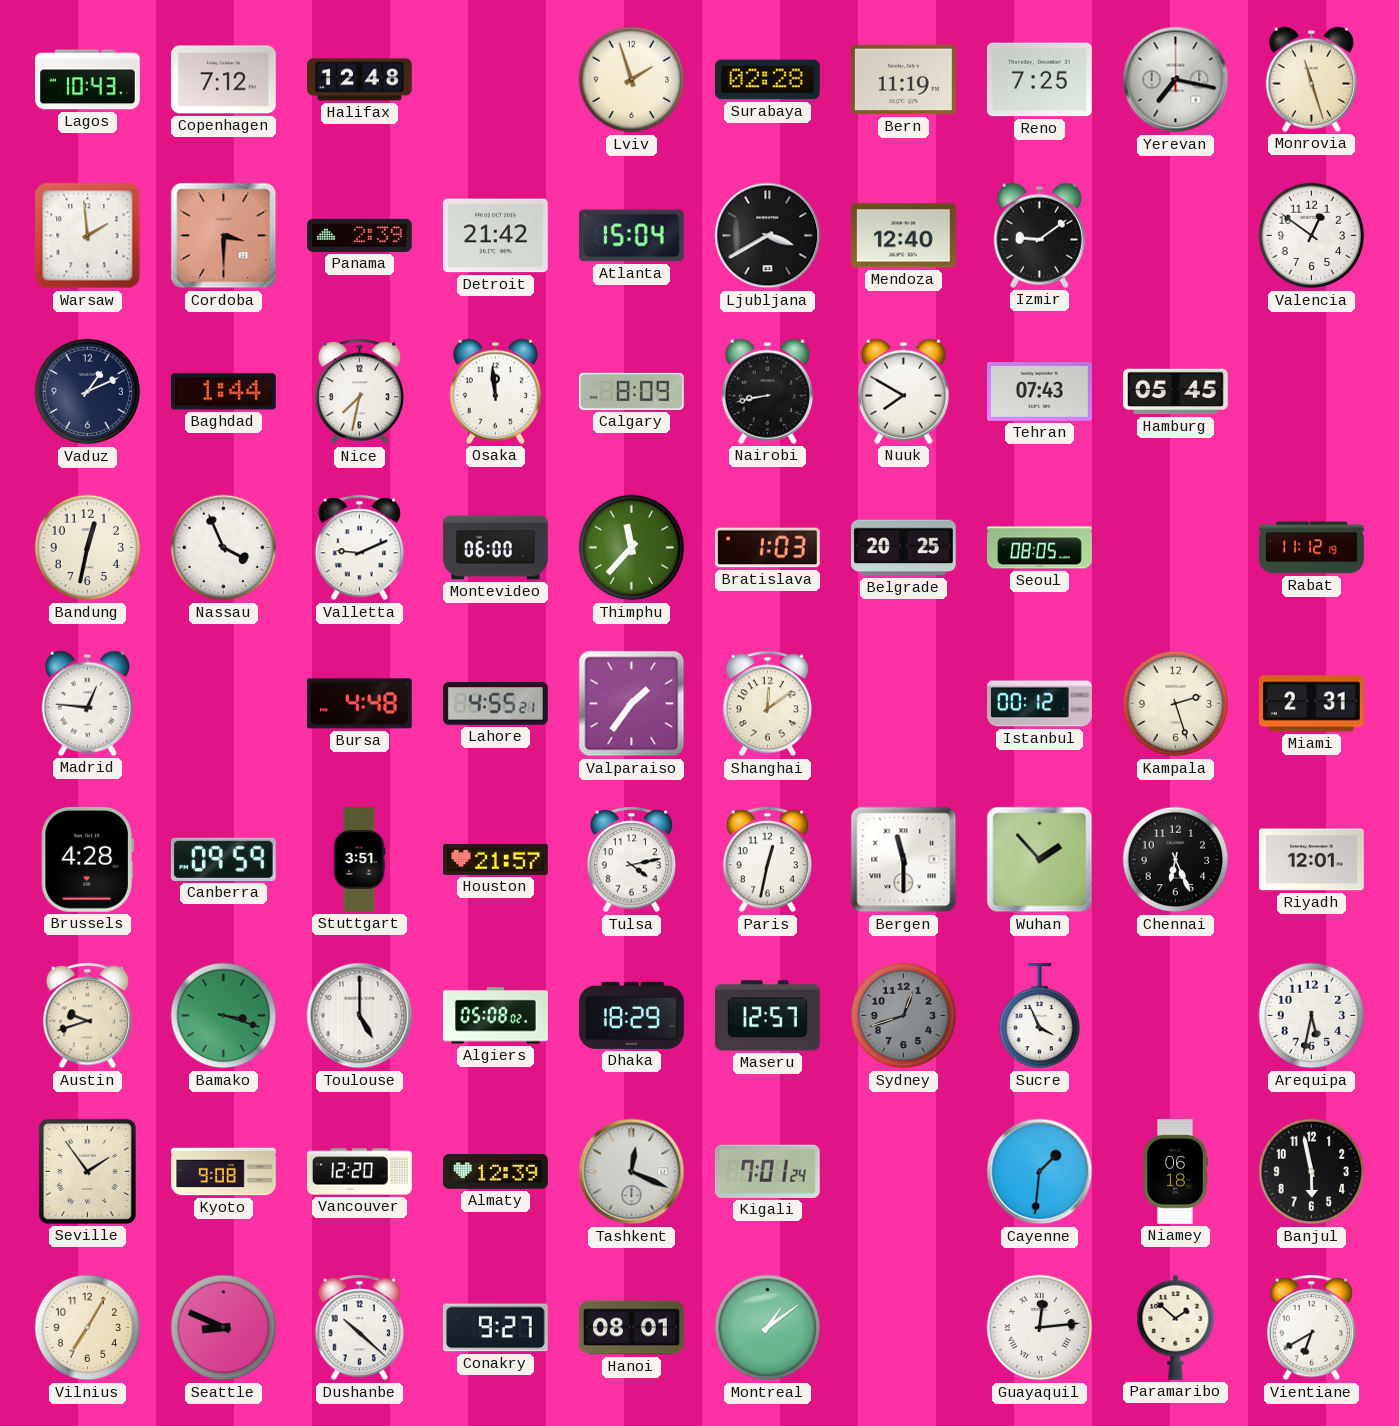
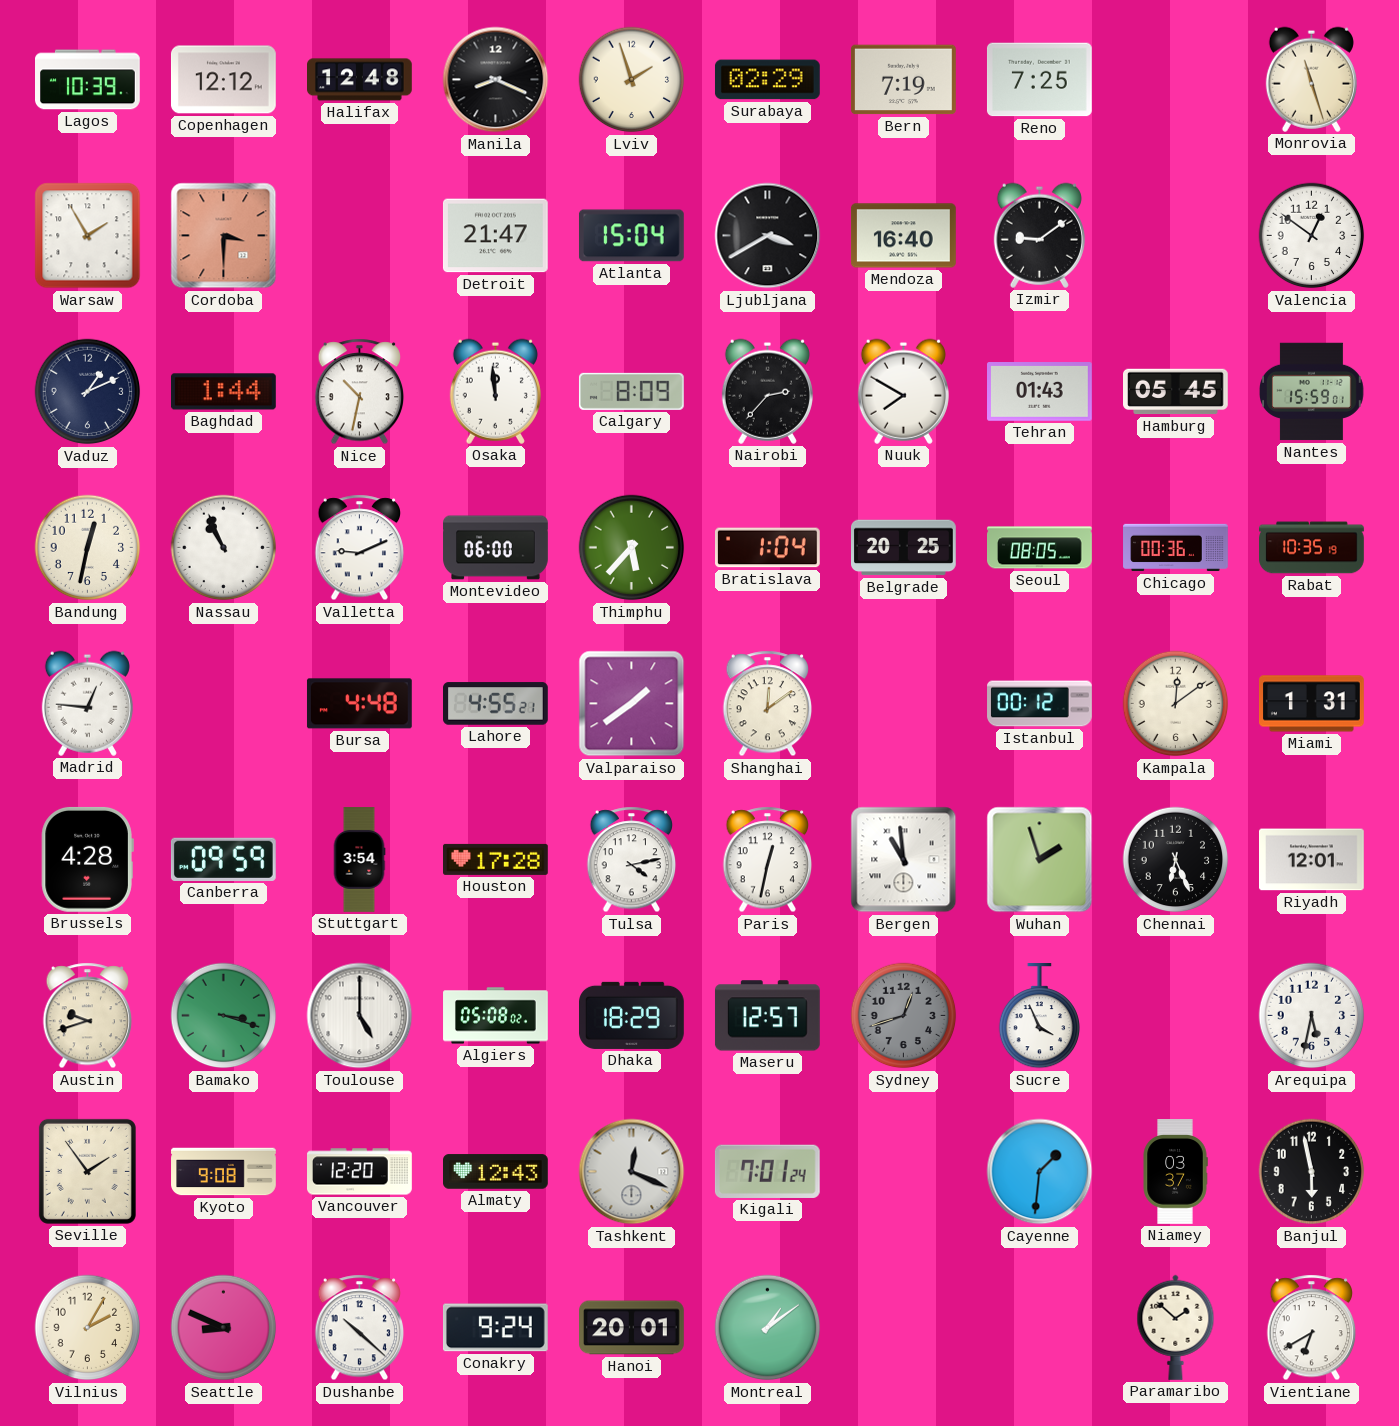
Lagos: 10:43 -> 10:39 (88, 80)
Copenhagen: 7:12 -> 12:12 (224, 80)
Manila: none -> 8:19 (496, 80)
Surabaya: 02:28 -> 02:29 (767, 80)
Bern: 11:19 -> 7:19 (904, 80)
Yerevan: 7:17 -> none (1176, 80)
Warsaw: 1:59 -> 1:55 (88, 236)
Panama: 2:39 -> none (360, 235)
Detroit: 21:42 -> 21:47 (495, 236)
Mendoza: 12:40 -> 16:40 (904, 236)
Nice: 7:32 -> 10:32 (360, 392)
Nairobi: 8:43 -> 2:37 (767, 391)
Tehran: 07:43 -> 01:43 (1040, 392)
Nantes: none -> 15:59 (1312, 392)
Nassau: 3:56 -> 10:56 (224, 548)
Thimphu: 11:37 -> 5:37 (632, 548)
Bratislava: 1:03 -> 1:04 (768, 548)
Chicago: none -> 00:36 (1176, 548)
Rabat: 11:12 -> 10:35 (1312, 548)
Valparaiso: 1:36 -> 1:39 (632, 704)
Kampala: 2:27 -> 12:09 (1176, 704)
Miami: 2:31 -> 1:31 (1312, 704)
Stuttgart: 3:51 -> 3:54 (359, 860)
Houston: 21:57 -> 17:28 (496, 859)
Bergen: 11:30 -> 10:59 (904, 860)
Wuhan: 1:53 -> 1:57 (1040, 860)
Almaty: 12:39 -> 12:43 (496, 1172)
Niamey: 06:18 -> 03:37 (1175, 1172)
Vilnius: 7:05 -> 2:05 (88, 1328)
Conakry: 9:27 -> 9:24 (495, 1328)
Hanoi: 08:01 -> 20:01 (632, 1328)
Guayaquil: 12:14 -> none (1040, 1328)
